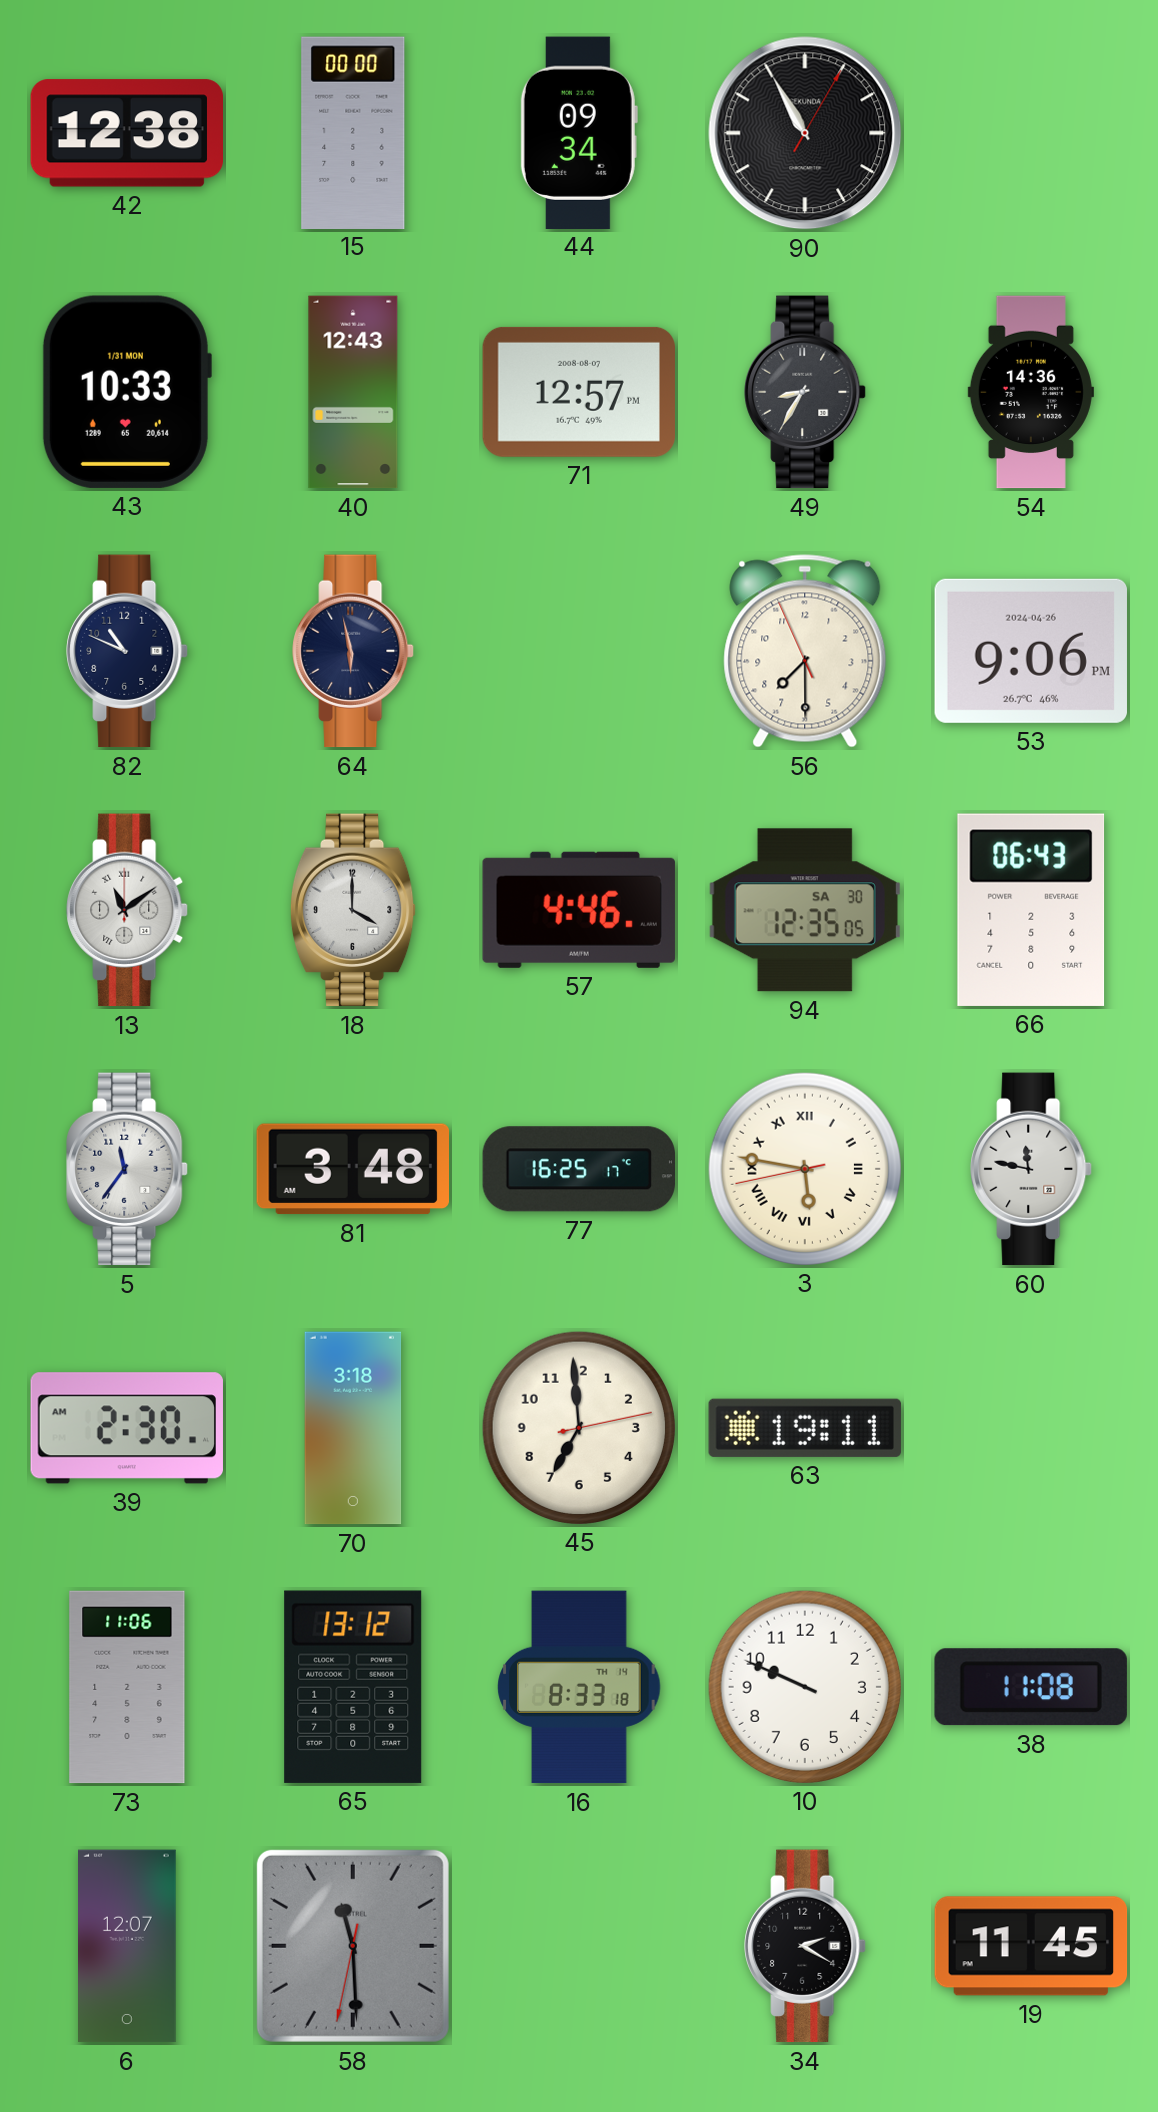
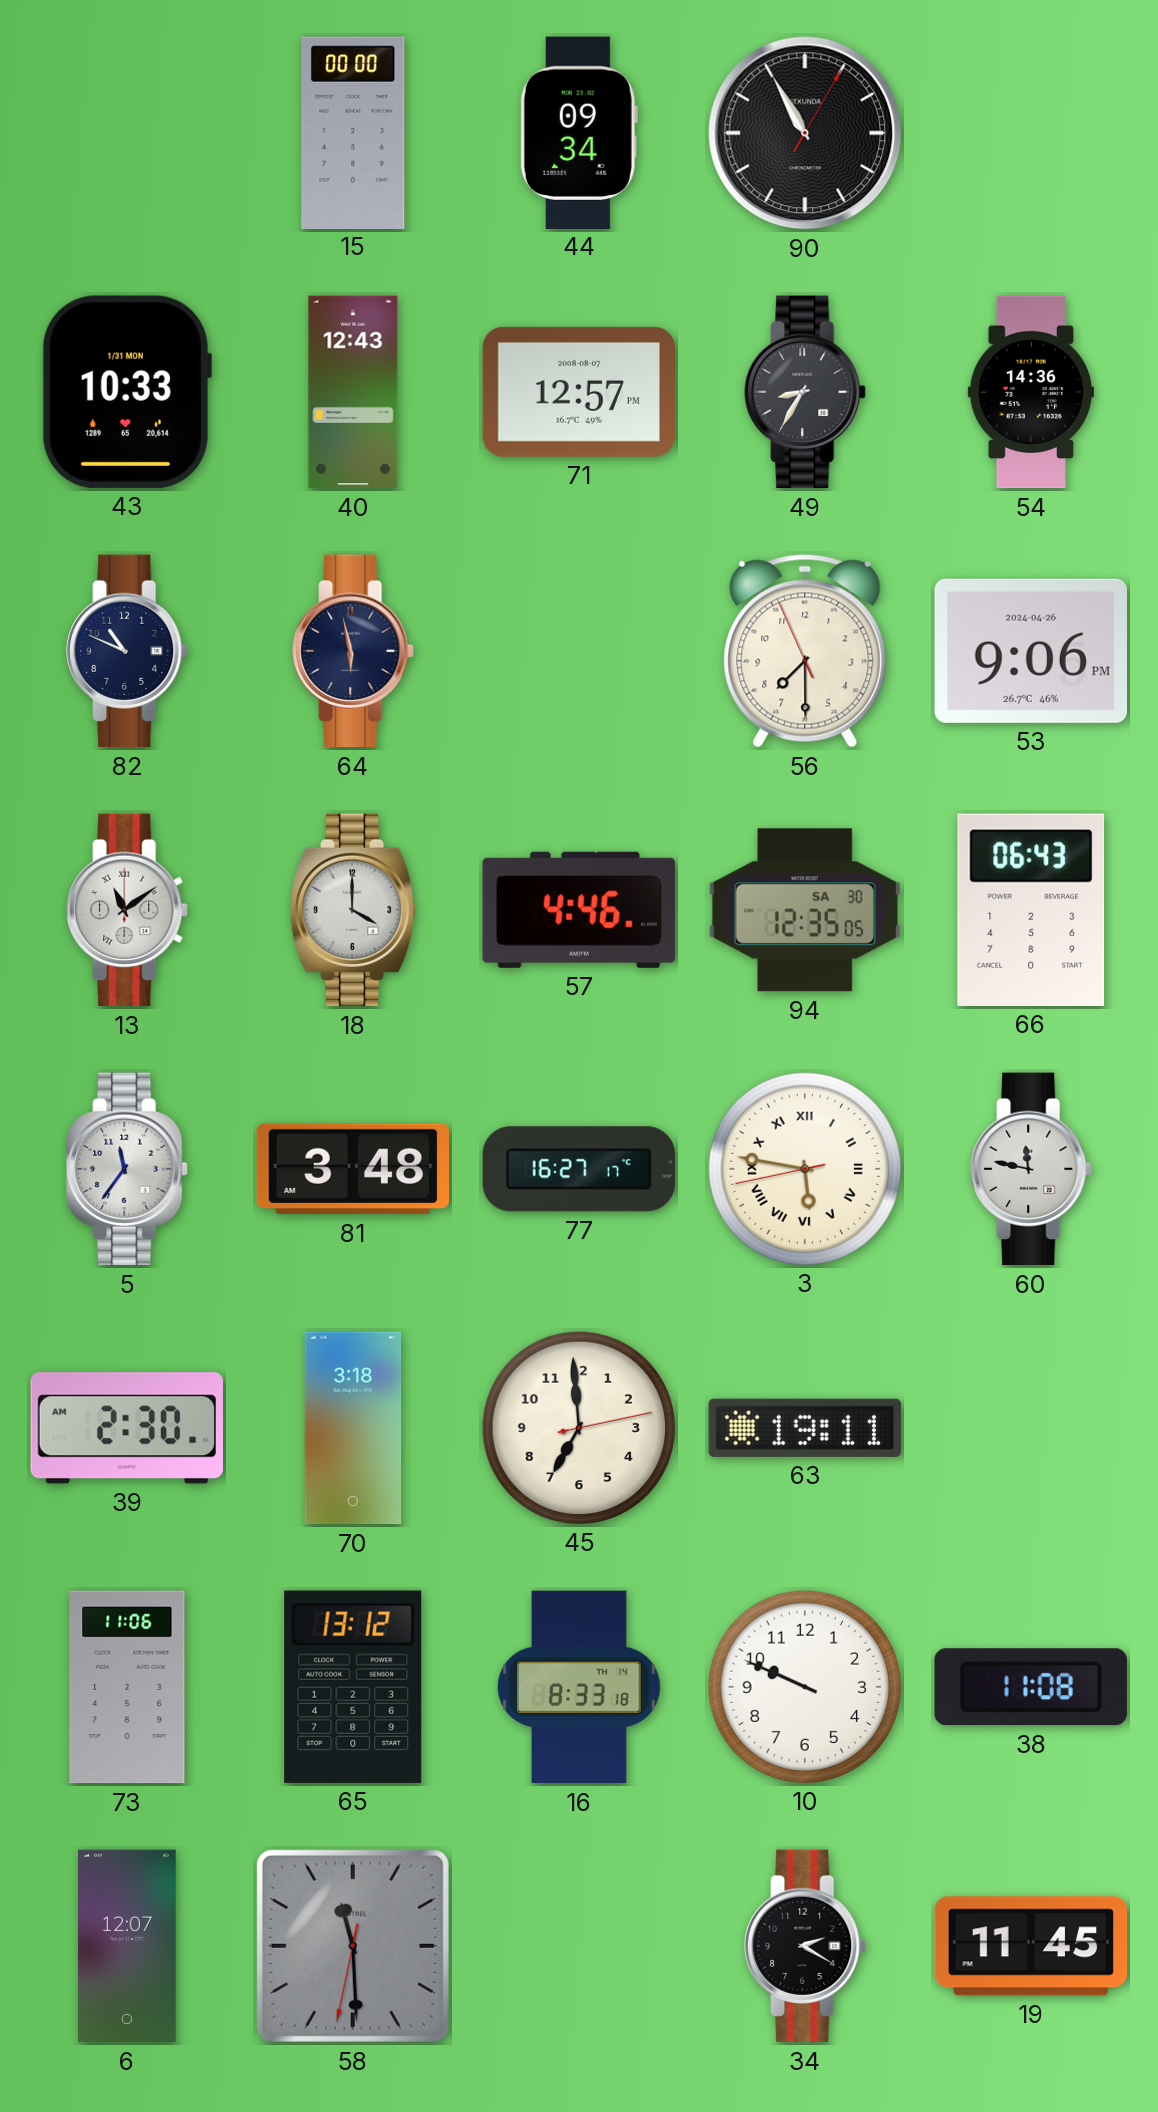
42: 12:38 -> none (126, 133)
77: 16:25 -> 16:27 (578, 1169)
